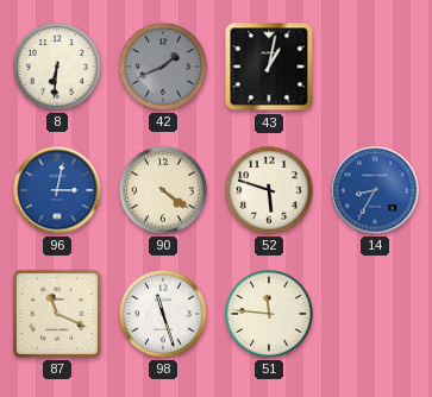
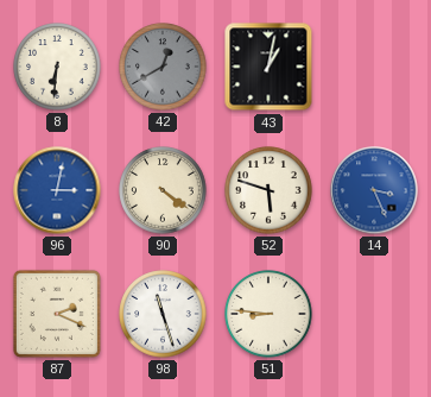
42: 1:41 -> 12:40 (163, 67)
14: 8:35 -> 3:26 (374, 190)
87: 11:19 -> 2:19 (57, 314)
51: 11:46 -> 8:46 (268, 314)
